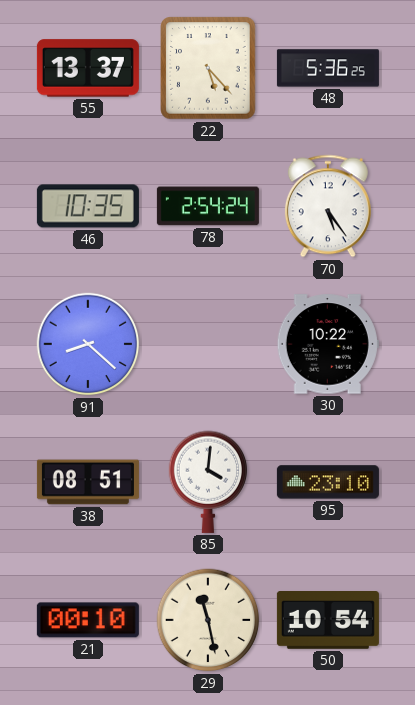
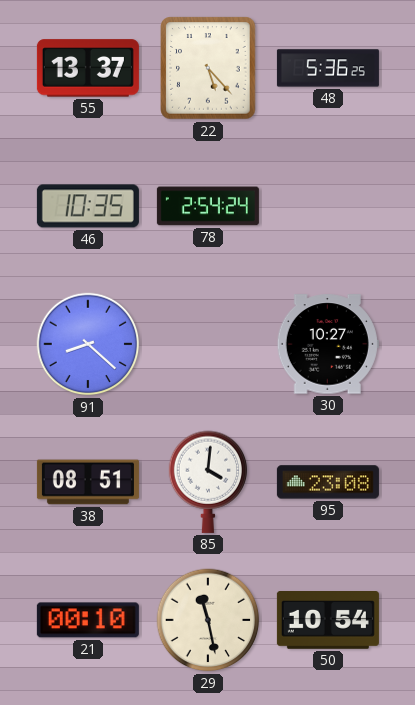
70: 5:24 -> none (328, 206)
30: 10:22 -> 10:27 (328, 344)
95: 23:10 -> 23:08 (328, 482)
